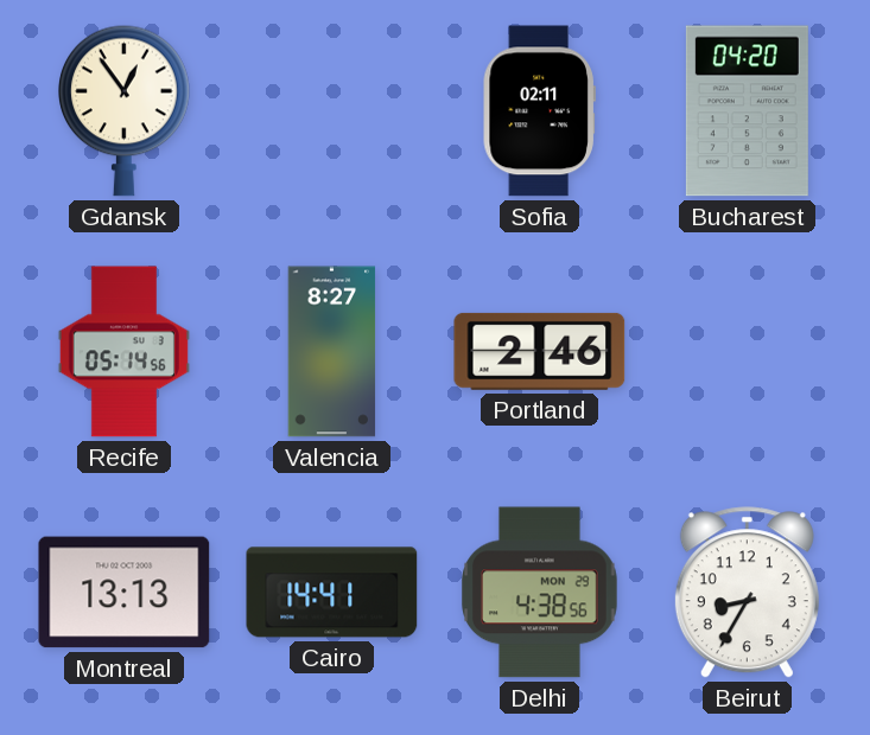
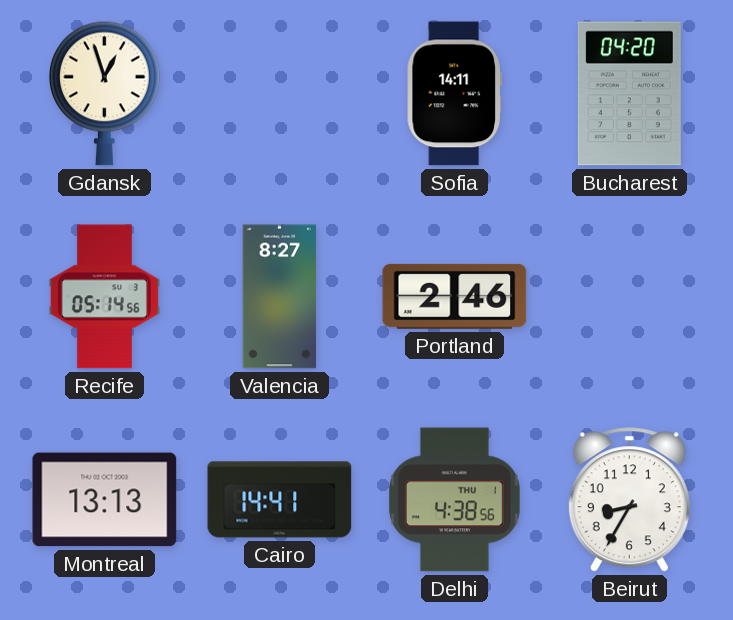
Gdansk: 12:54 -> 12:57 (105, 93)
Sofia: 02:11 -> 14:11 (454, 94)
Delhi date: MON 29 -> THU 1 (455, 500)
